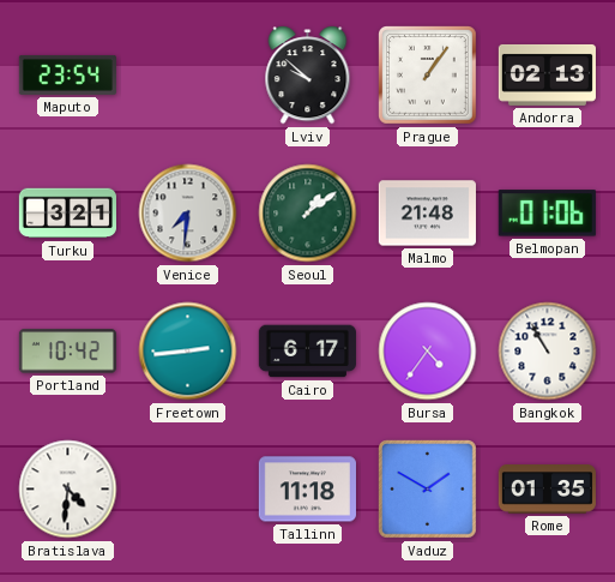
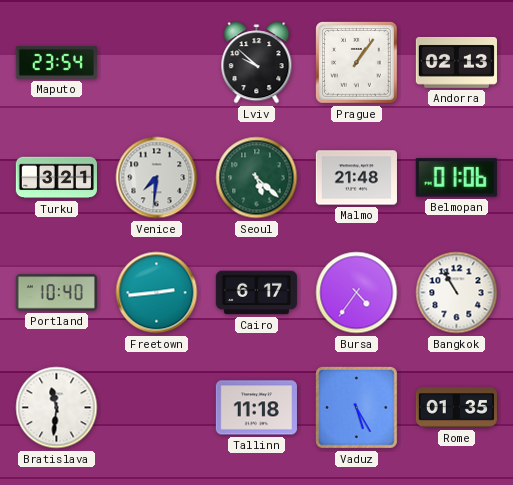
Seoul: 1:09 -> 5:22 (257, 178)
Portland: 10:42 -> 10:40 (56, 293)
Bratislava: 4:31 -> 11:31 (57, 408)
Vaduz: 1:50 -> 5:25 (357, 408)
